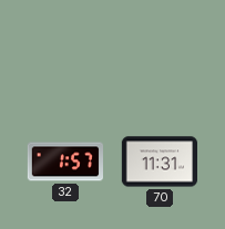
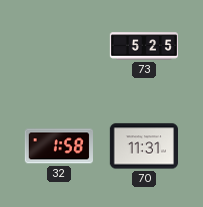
73: none -> 5:25 (143, 46)
32: 1:57 -> 1:58 (58, 146)
